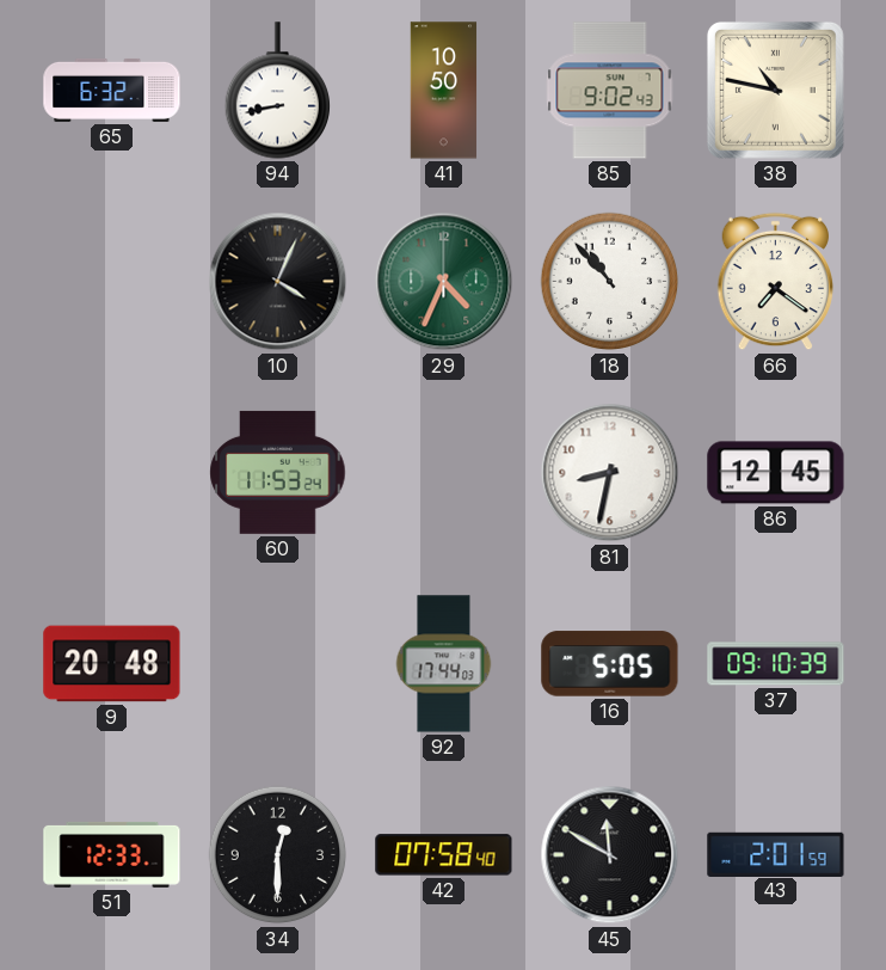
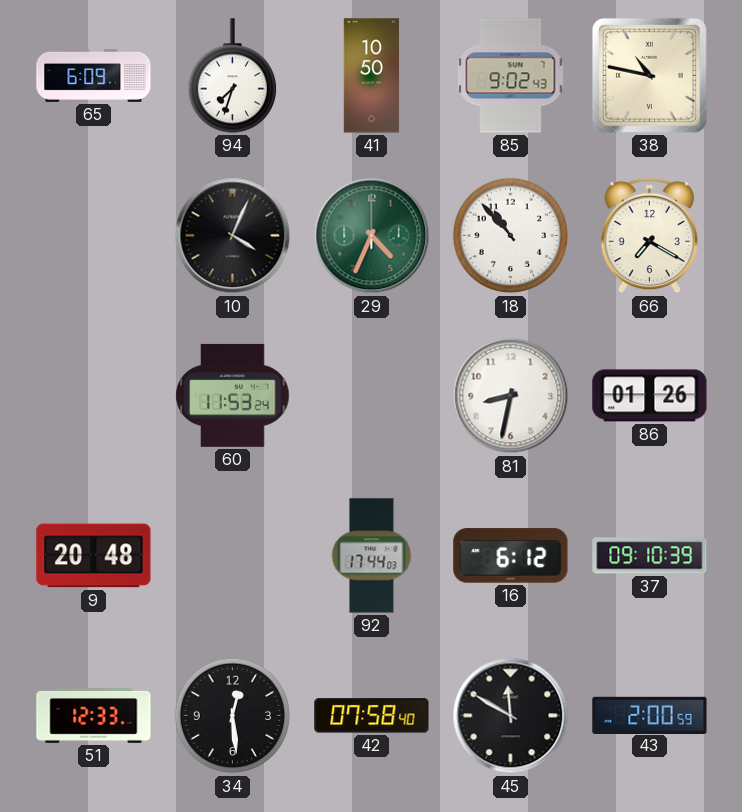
65: 6:32 -> 6:09 (94, 75)
94: 8:43 -> 7:33 (232, 76)
66: 7:21 -> 7:20 (650, 236)
86: 12:45 -> 01:26 (650, 396)
16: 5:05 -> 6:12 (511, 556)
34: 12:30 -> 12:29 (233, 716)
43: 2:01 -> 2:00 (650, 715)
